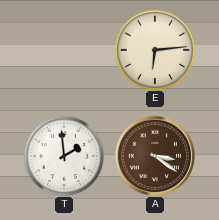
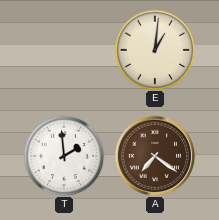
E: 6:14 -> 1:01 (155, 50)
A: 3:21 -> 7:21 (154, 155)
